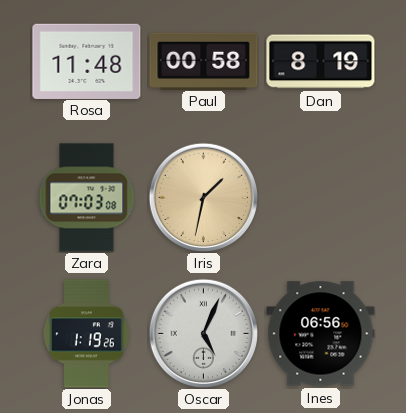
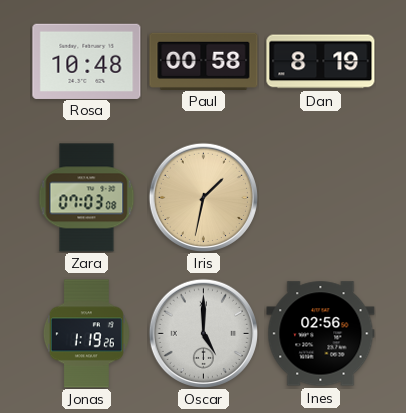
Rosa: 11:48 -> 10:48 (87, 61)
Oscar: 5:04 -> 5:00 (203, 333)
Ines: 06:56 -> 02:56 (321, 334)
